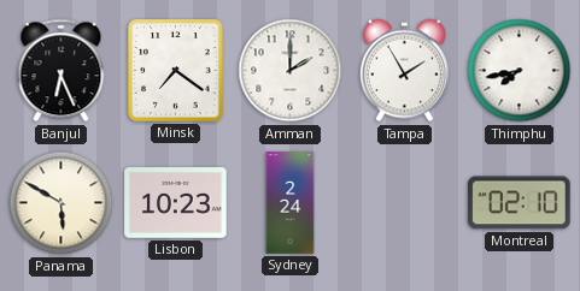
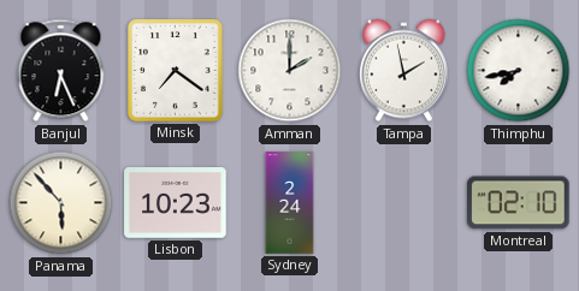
Tampa: 1:55 -> 1:58 (403, 71)
Panama: 5:50 -> 5:53 (61, 203)
